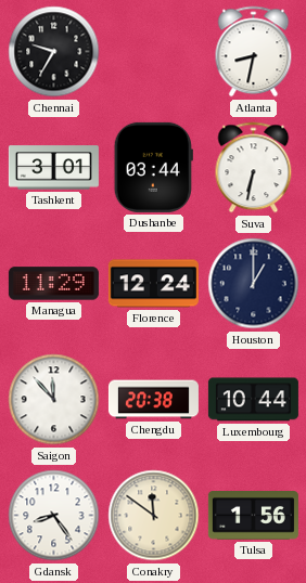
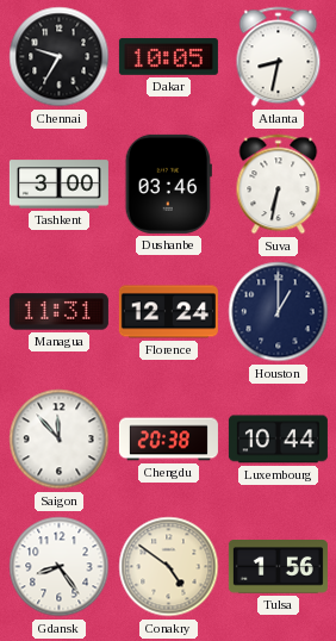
Dakar: none -> 10:05 (168, 57)
Tashkent: 3:01 -> 3:00 (58, 185)
Dushanbe: 03:44 -> 03:46 (168, 183)
Managua: 11:29 -> 11:31 (58, 312)
Conakry: 11:51 -> 4:51 (169, 567)
